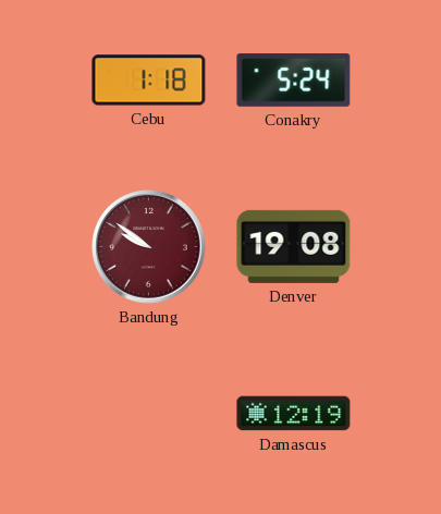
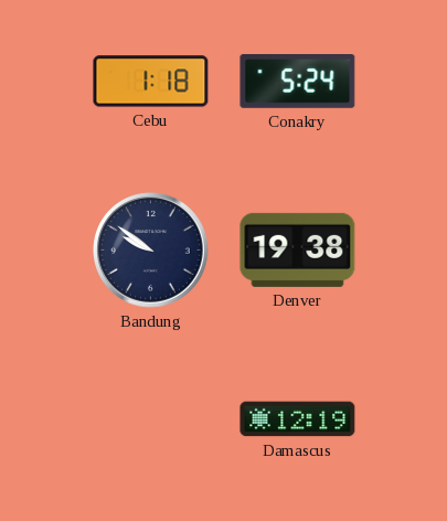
Bandung dial: burgundy -> navy (151, 251)
Denver: 19:08 -> 19:38 (298, 249)
